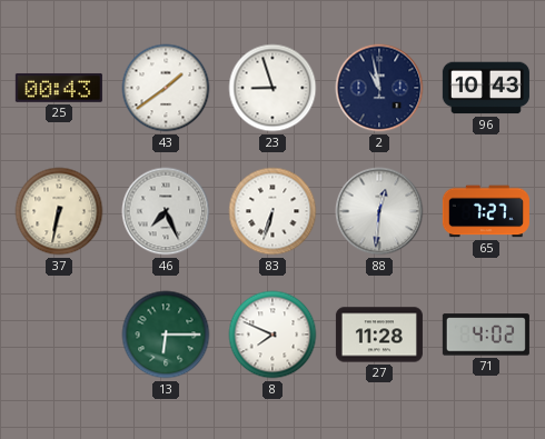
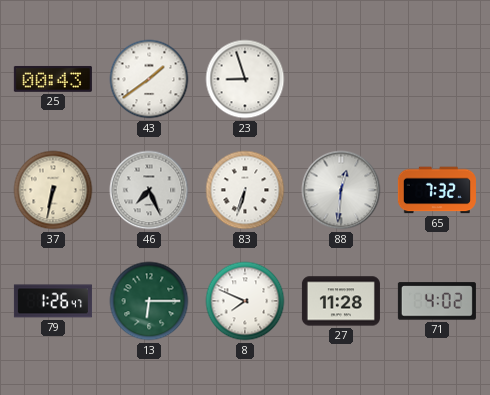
2: 10:58 -> none (379, 88)
96: 10:43 -> none (486, 88)
65: 7:27 -> 7:32 (437, 190)
79: none -> 1:26 (53, 301)
